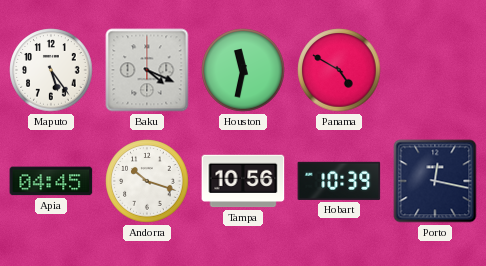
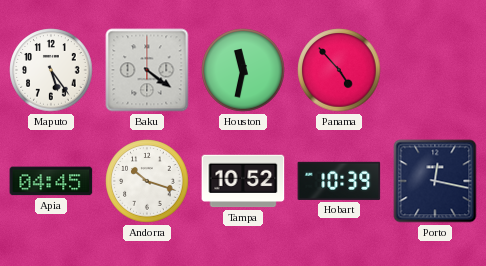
Baku: 4:19 -> 4:21 (147, 70)
Panama: 4:50 -> 4:53 (339, 70)
Tampa: 10:56 -> 10:52 (243, 181)
